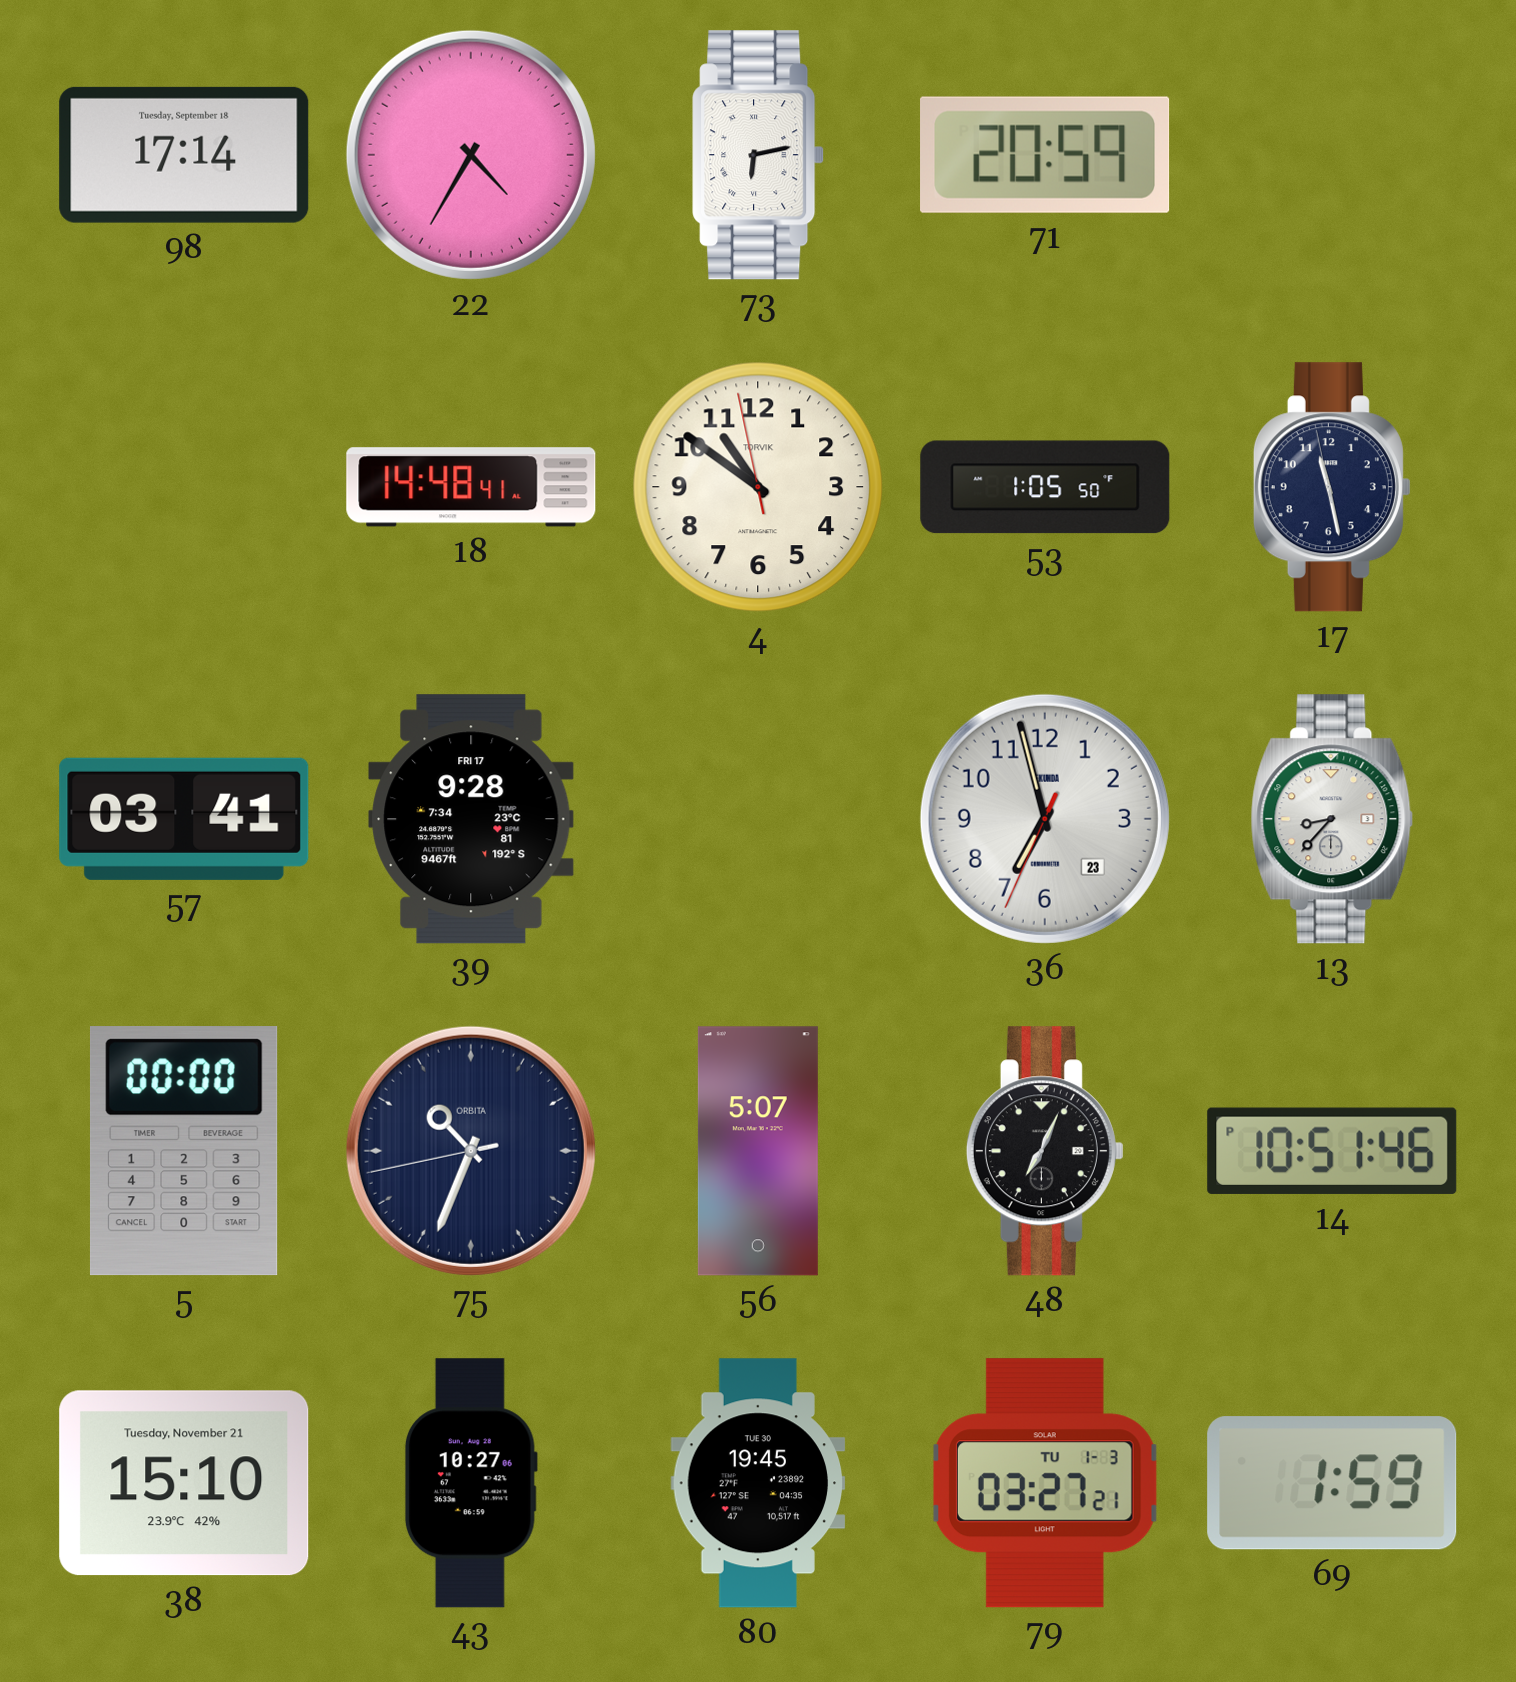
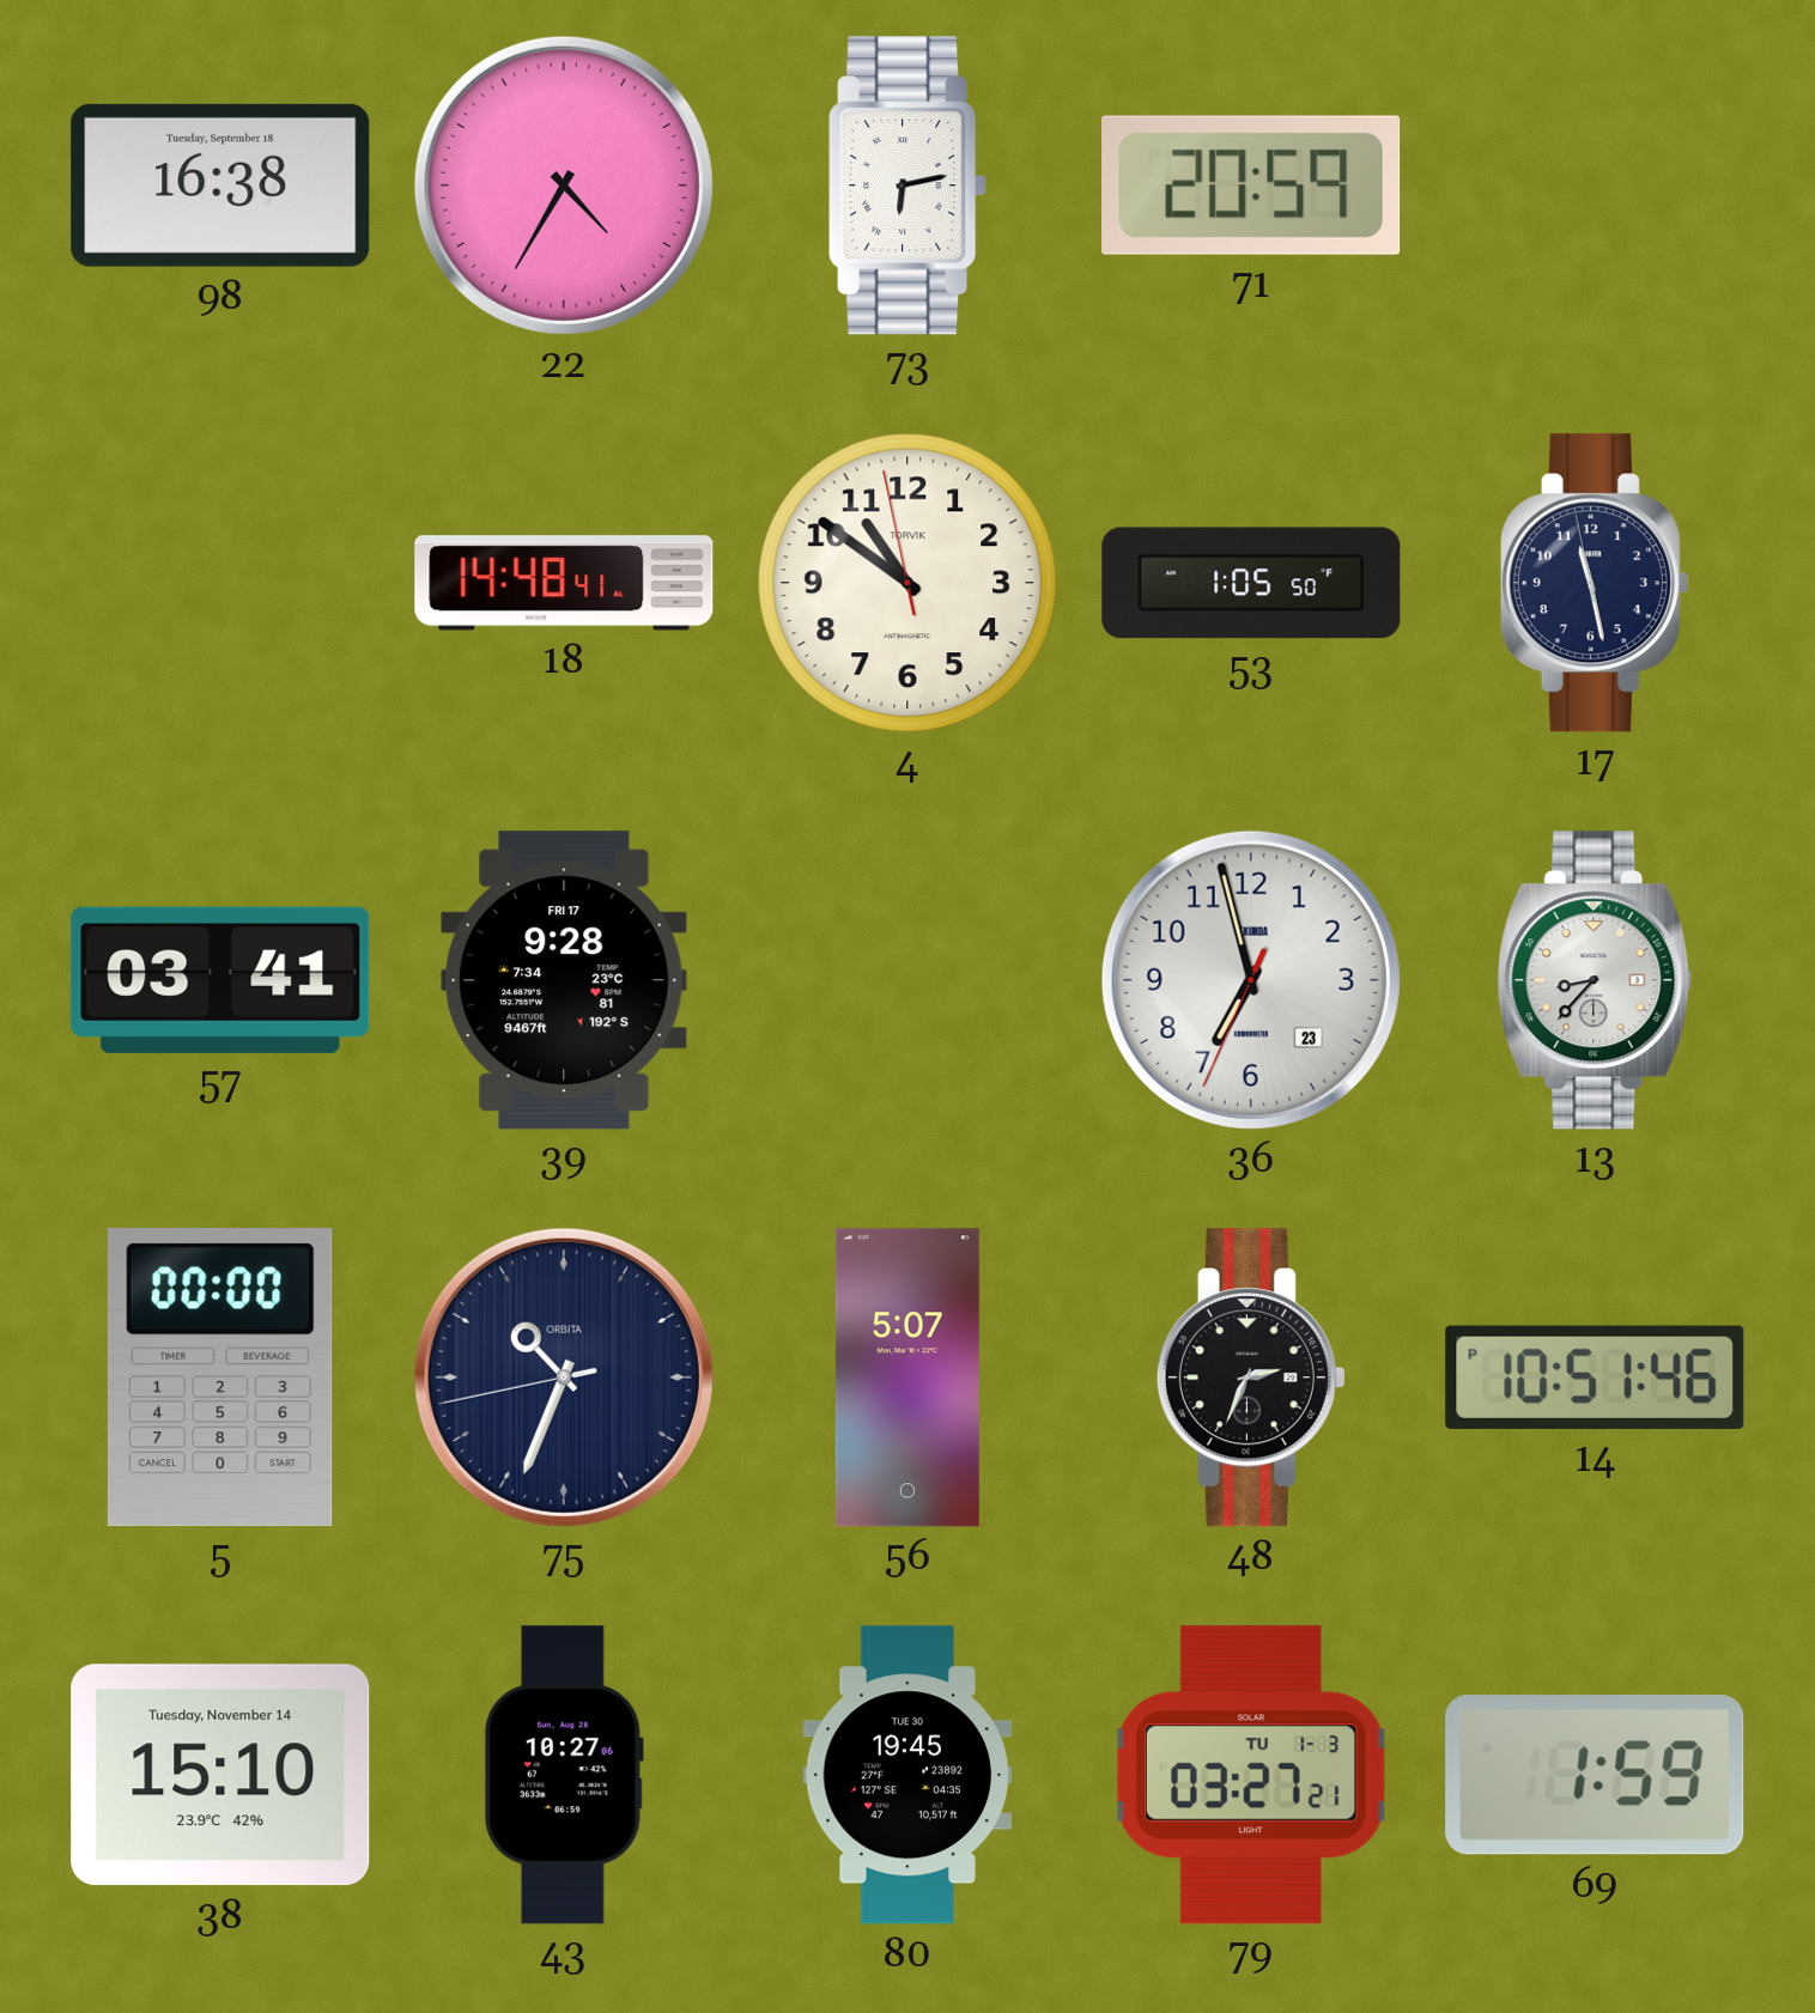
98: 17:14 -> 16:38 (220, 186)
48: 7:04 -> 2:34 (1251, 1378)
38 date: Tuesday, November 21 -> Tuesday, November 14 (220, 1775)
